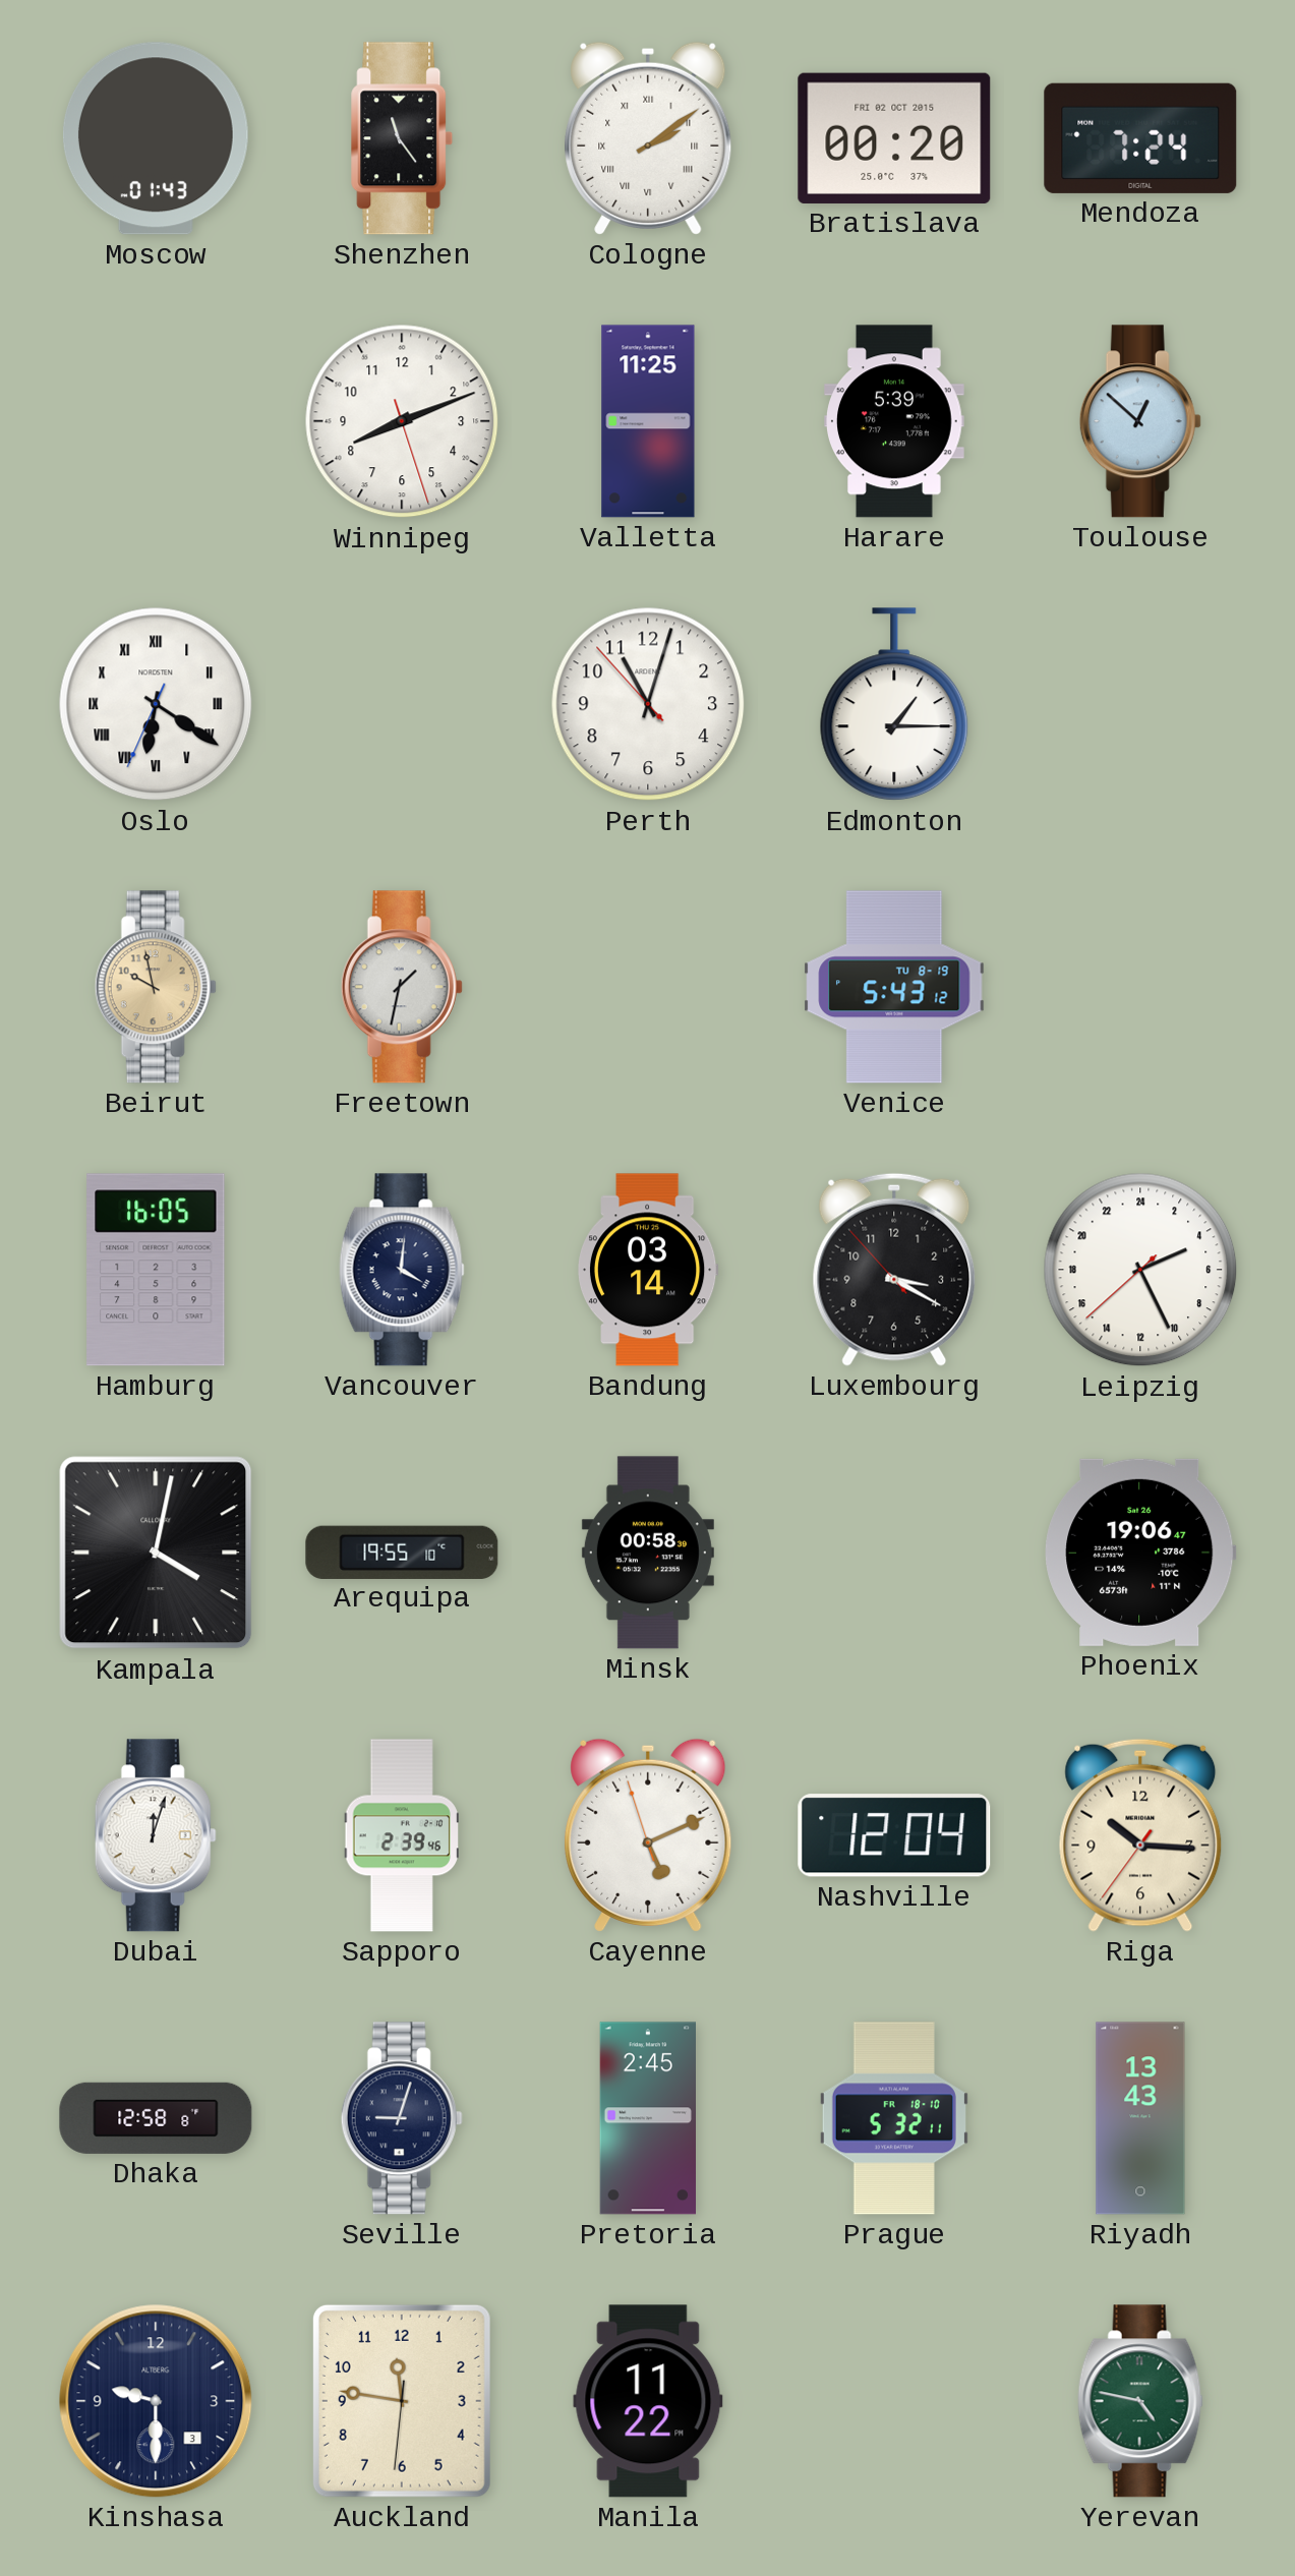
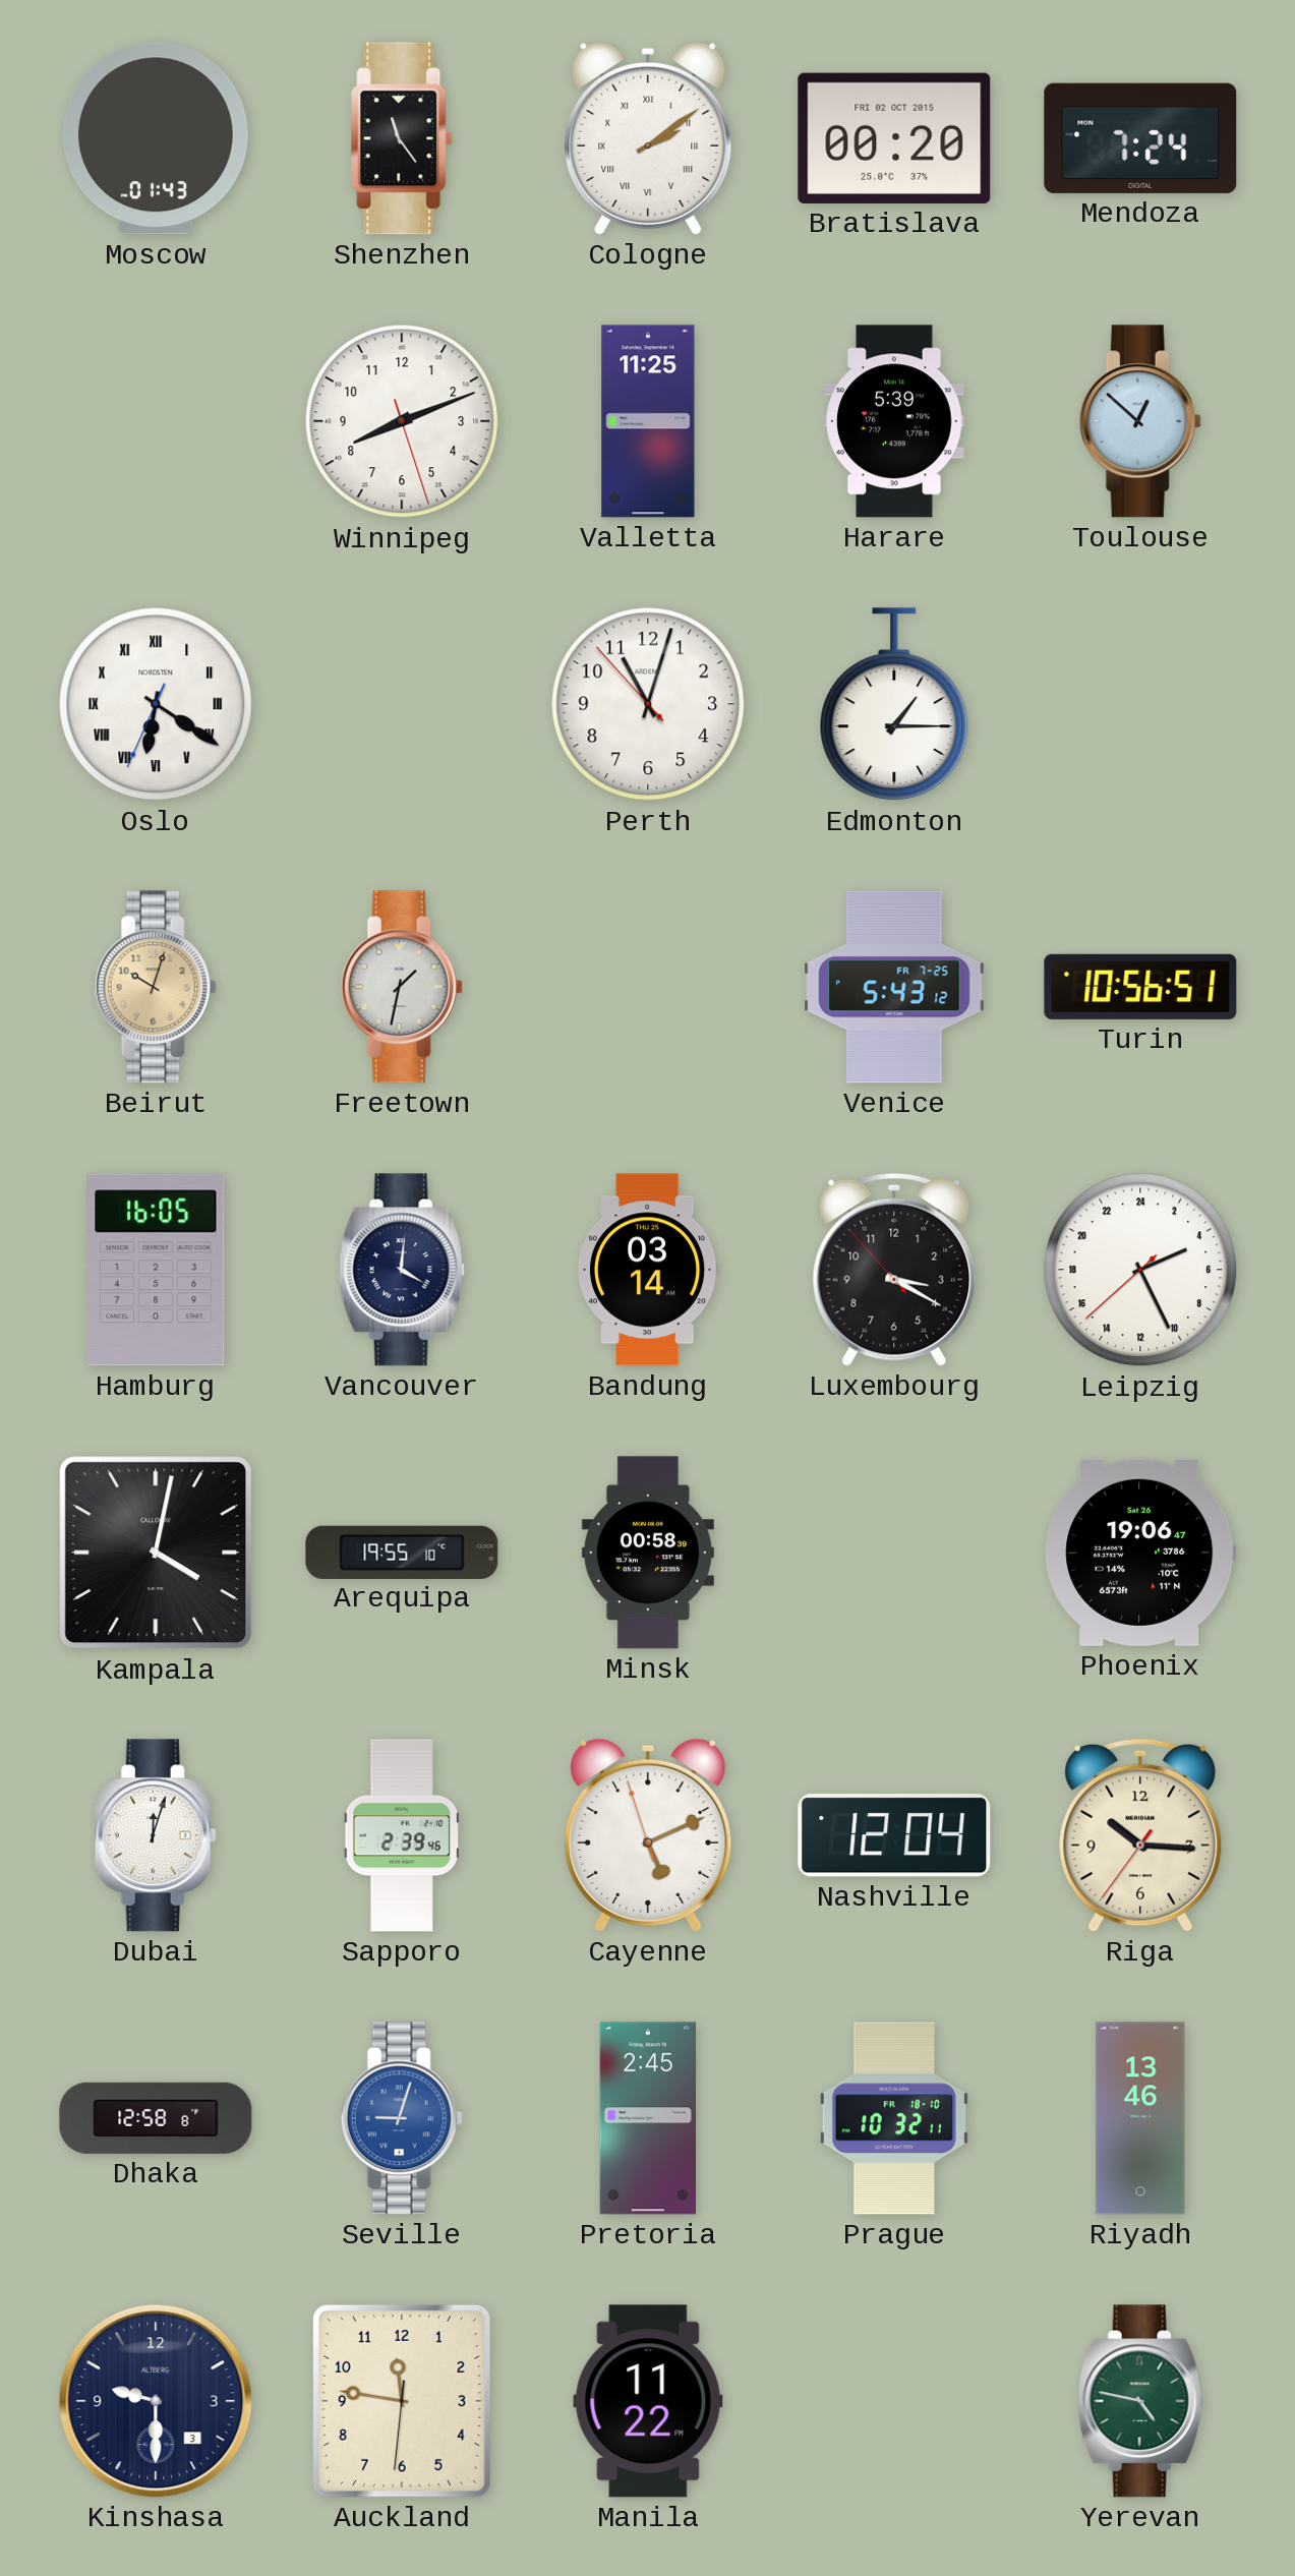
Beirut: 9:58 -> 10:03 (156, 987)
Venice date: TU 8-19 -> FR 7-25 (894, 987)
Turin: none -> 10:56 (1140, 987)
Seville dial: navy -> blue (402, 2118)
Prague: 5:32 -> 10:32 (894, 2118)
Riyadh: 13:43 -> 13:46 (1140, 2118)
